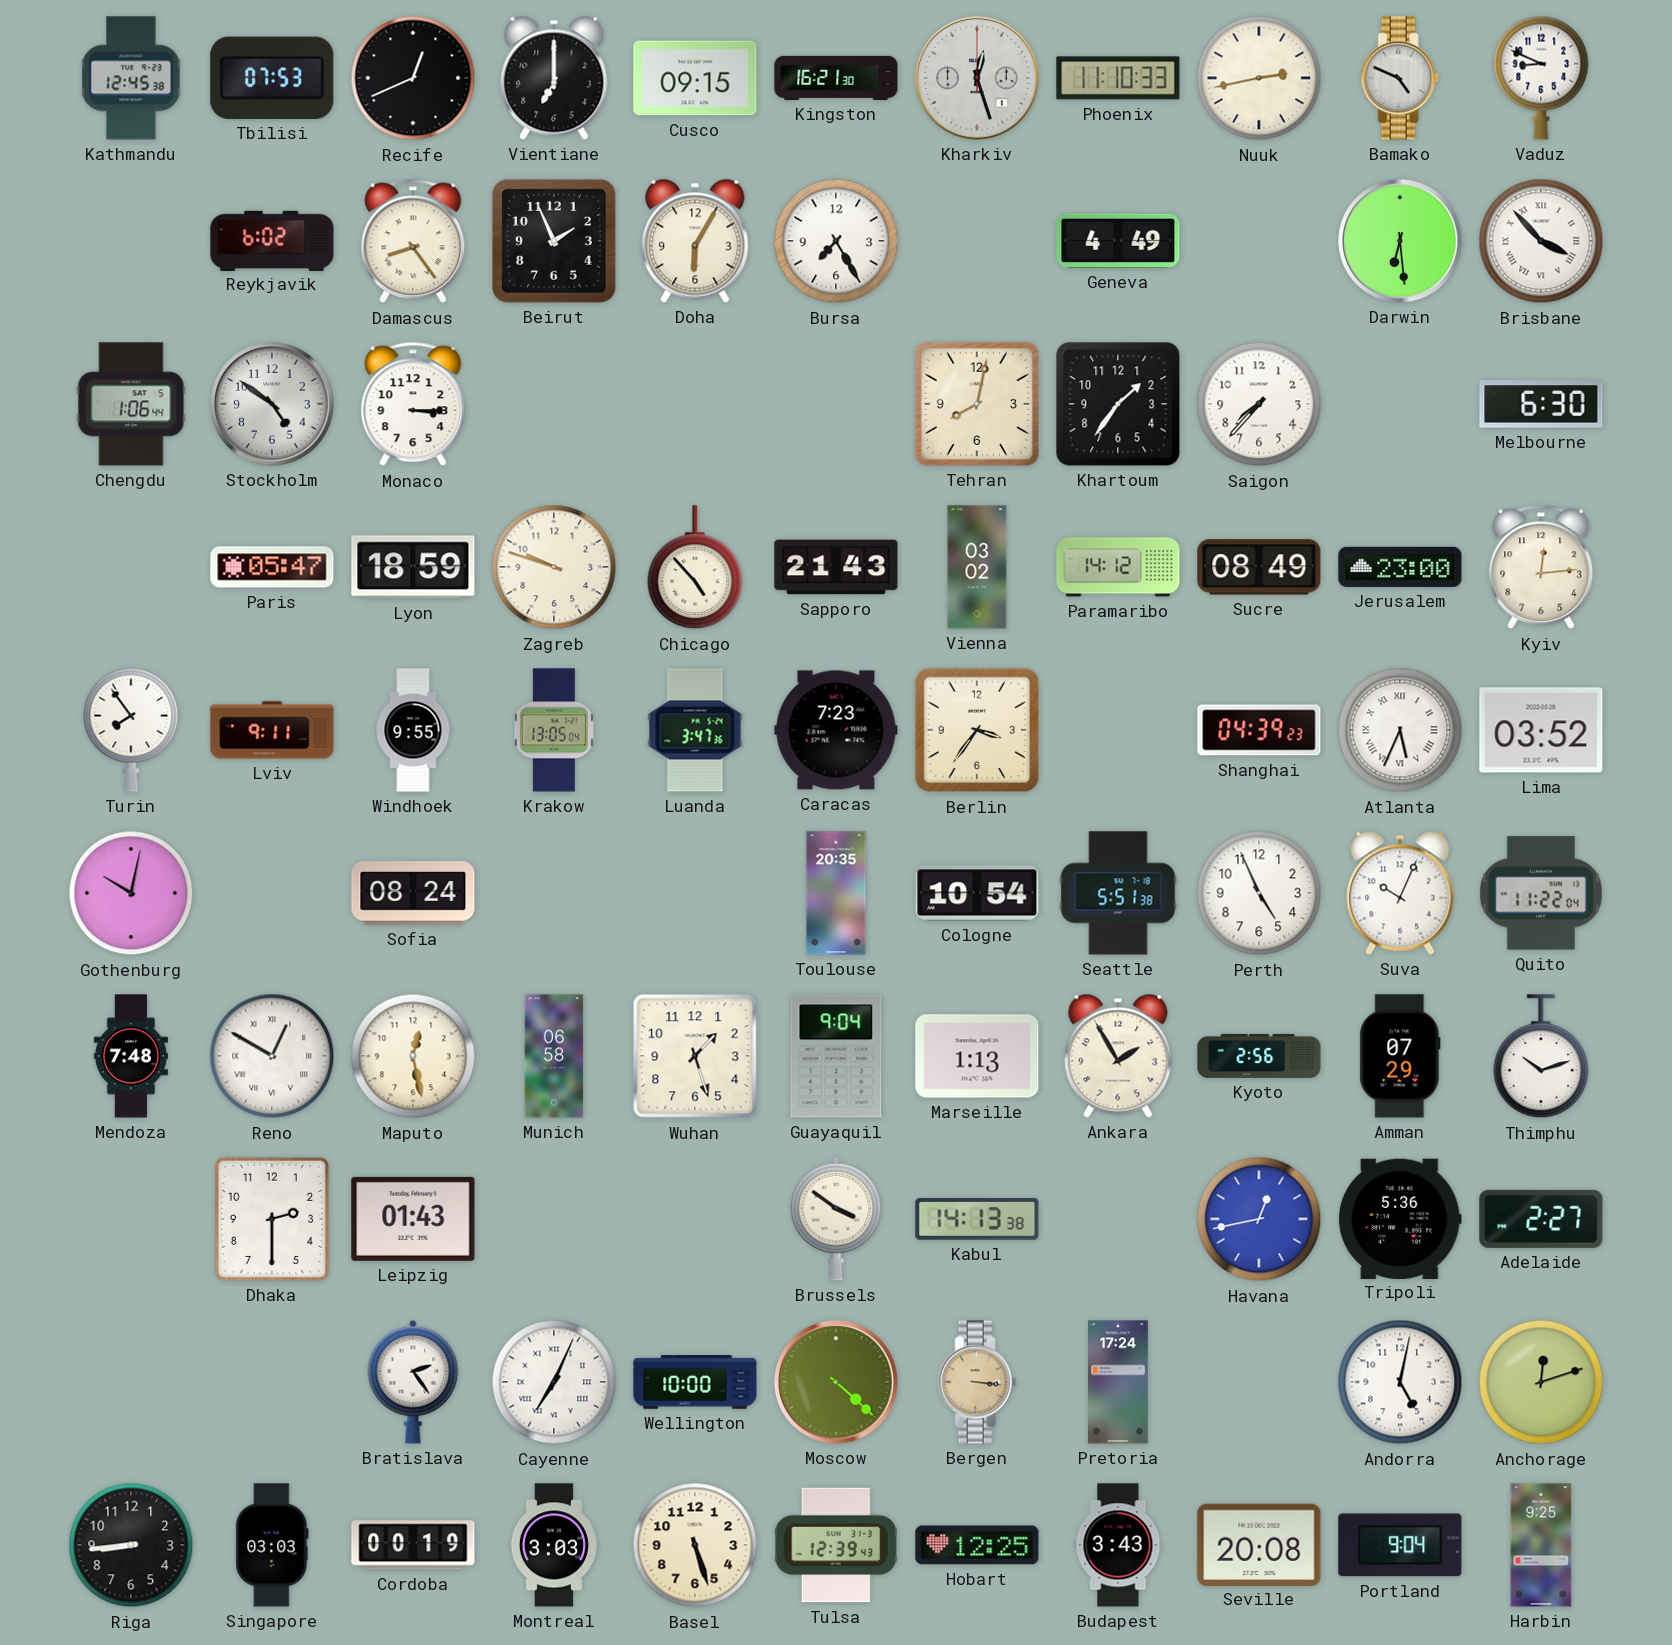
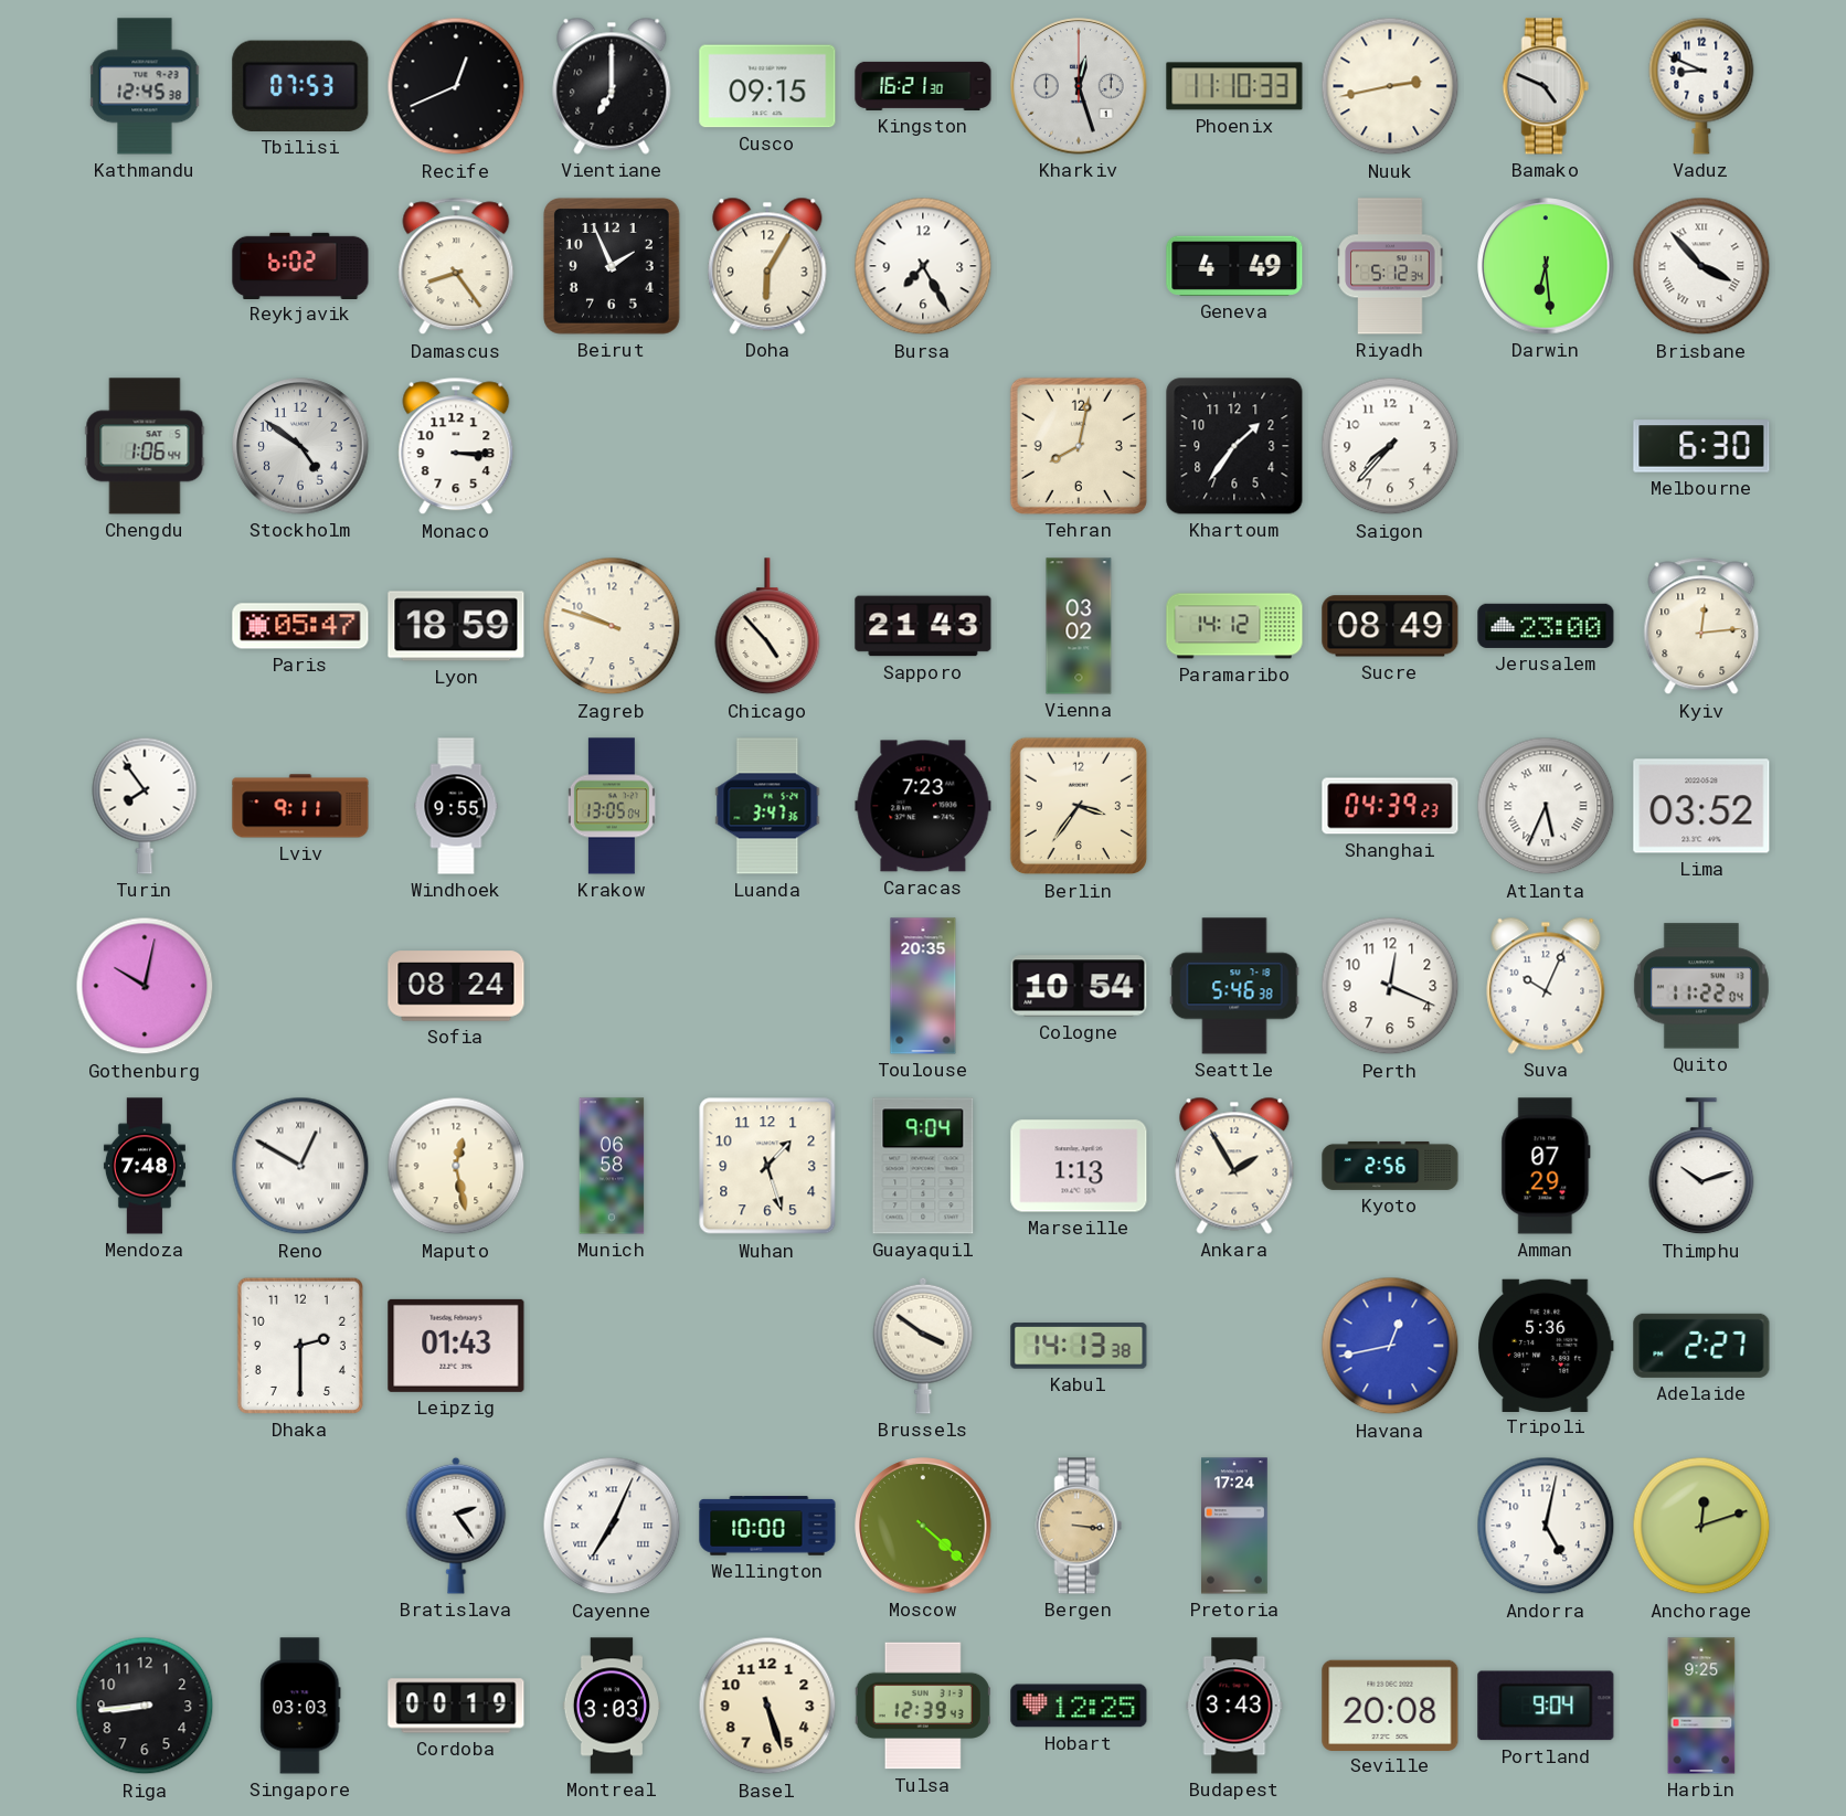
Riyadh: none -> 5:12 (1390, 266)
Seattle: 5:51 -> 5:46 (1234, 986)
Perth: 4:56 -> 12:19 (1390, 986)
